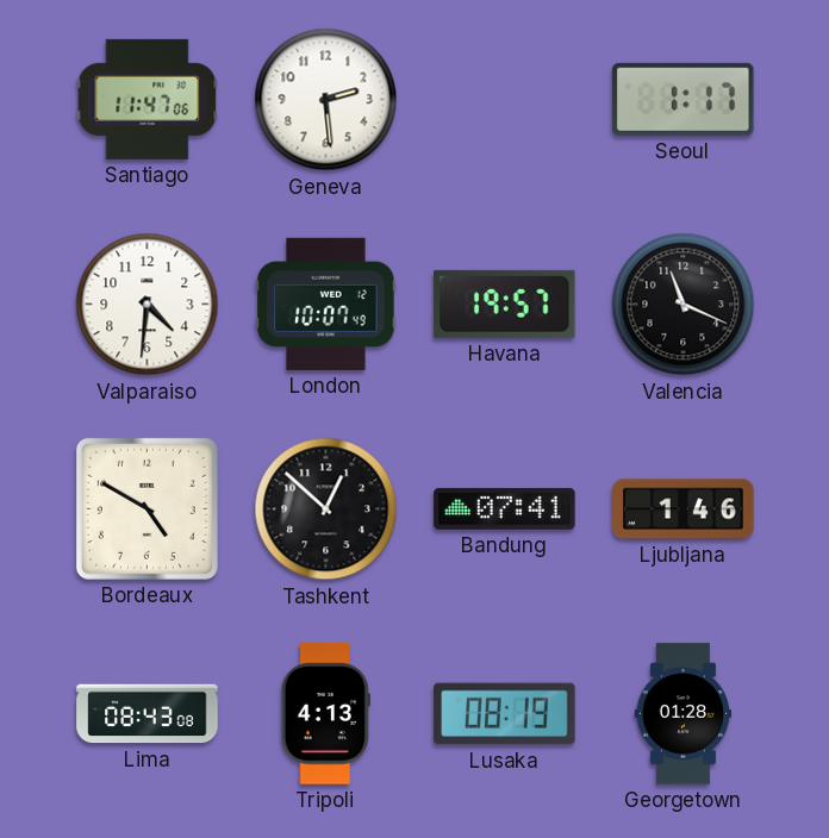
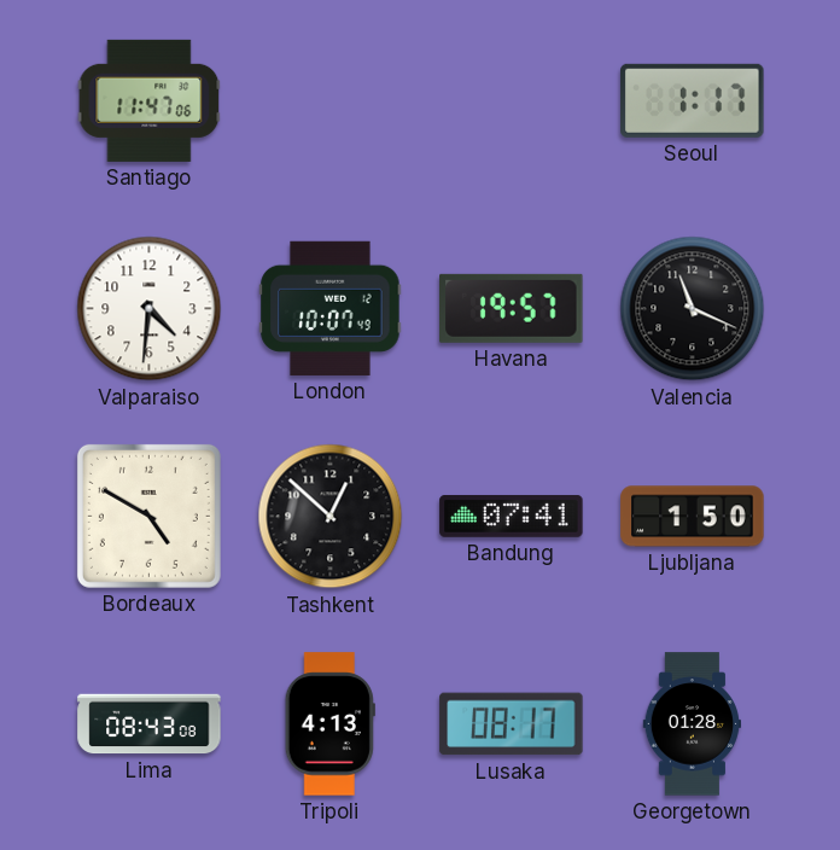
Geneva: 2:29 -> none (326, 100)
Ljubljana: 1:46 -> 1:50 (693, 517)
Lusaka: 08:19 -> 08:17 (512, 724)
